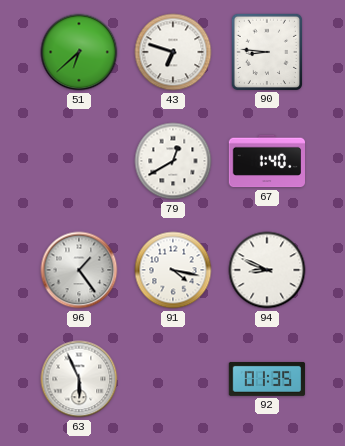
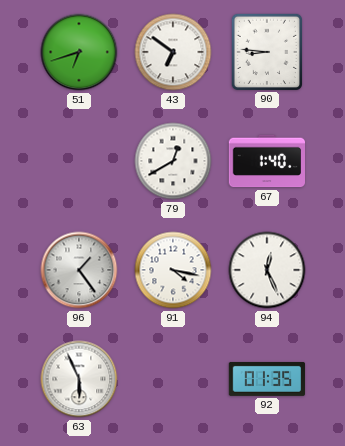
51: 6:38 -> 6:42 (79, 52)
43: 6:48 -> 6:51 (173, 52)
94: 8:49 -> 12:26 (267, 270)
